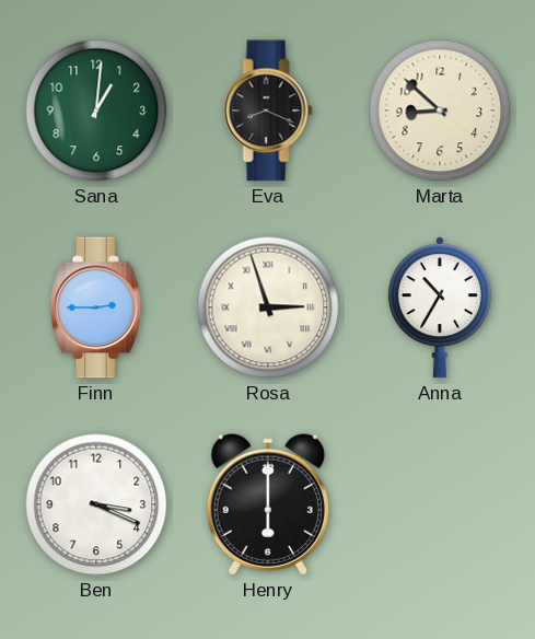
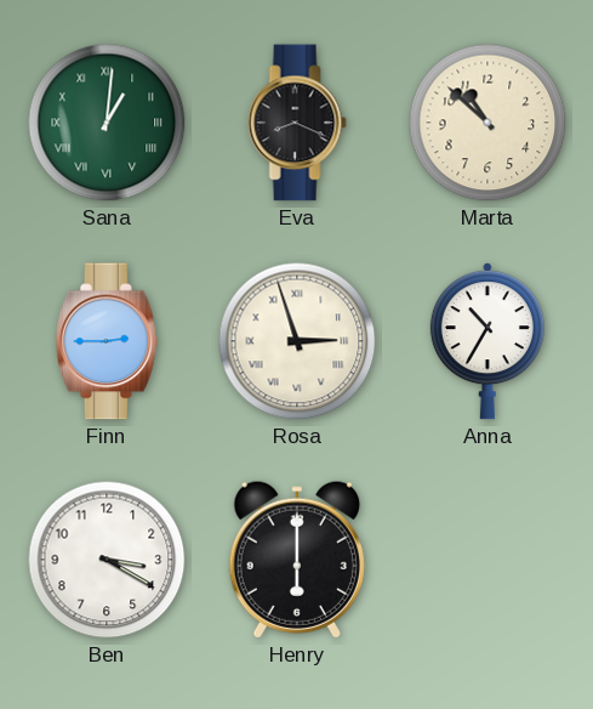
Sana numerals: Arabic -> Roman (107, 123)
Marta: 8:52 -> 10:52 (487, 123)
Ben: 3:19 -> 3:20 (107, 560)
